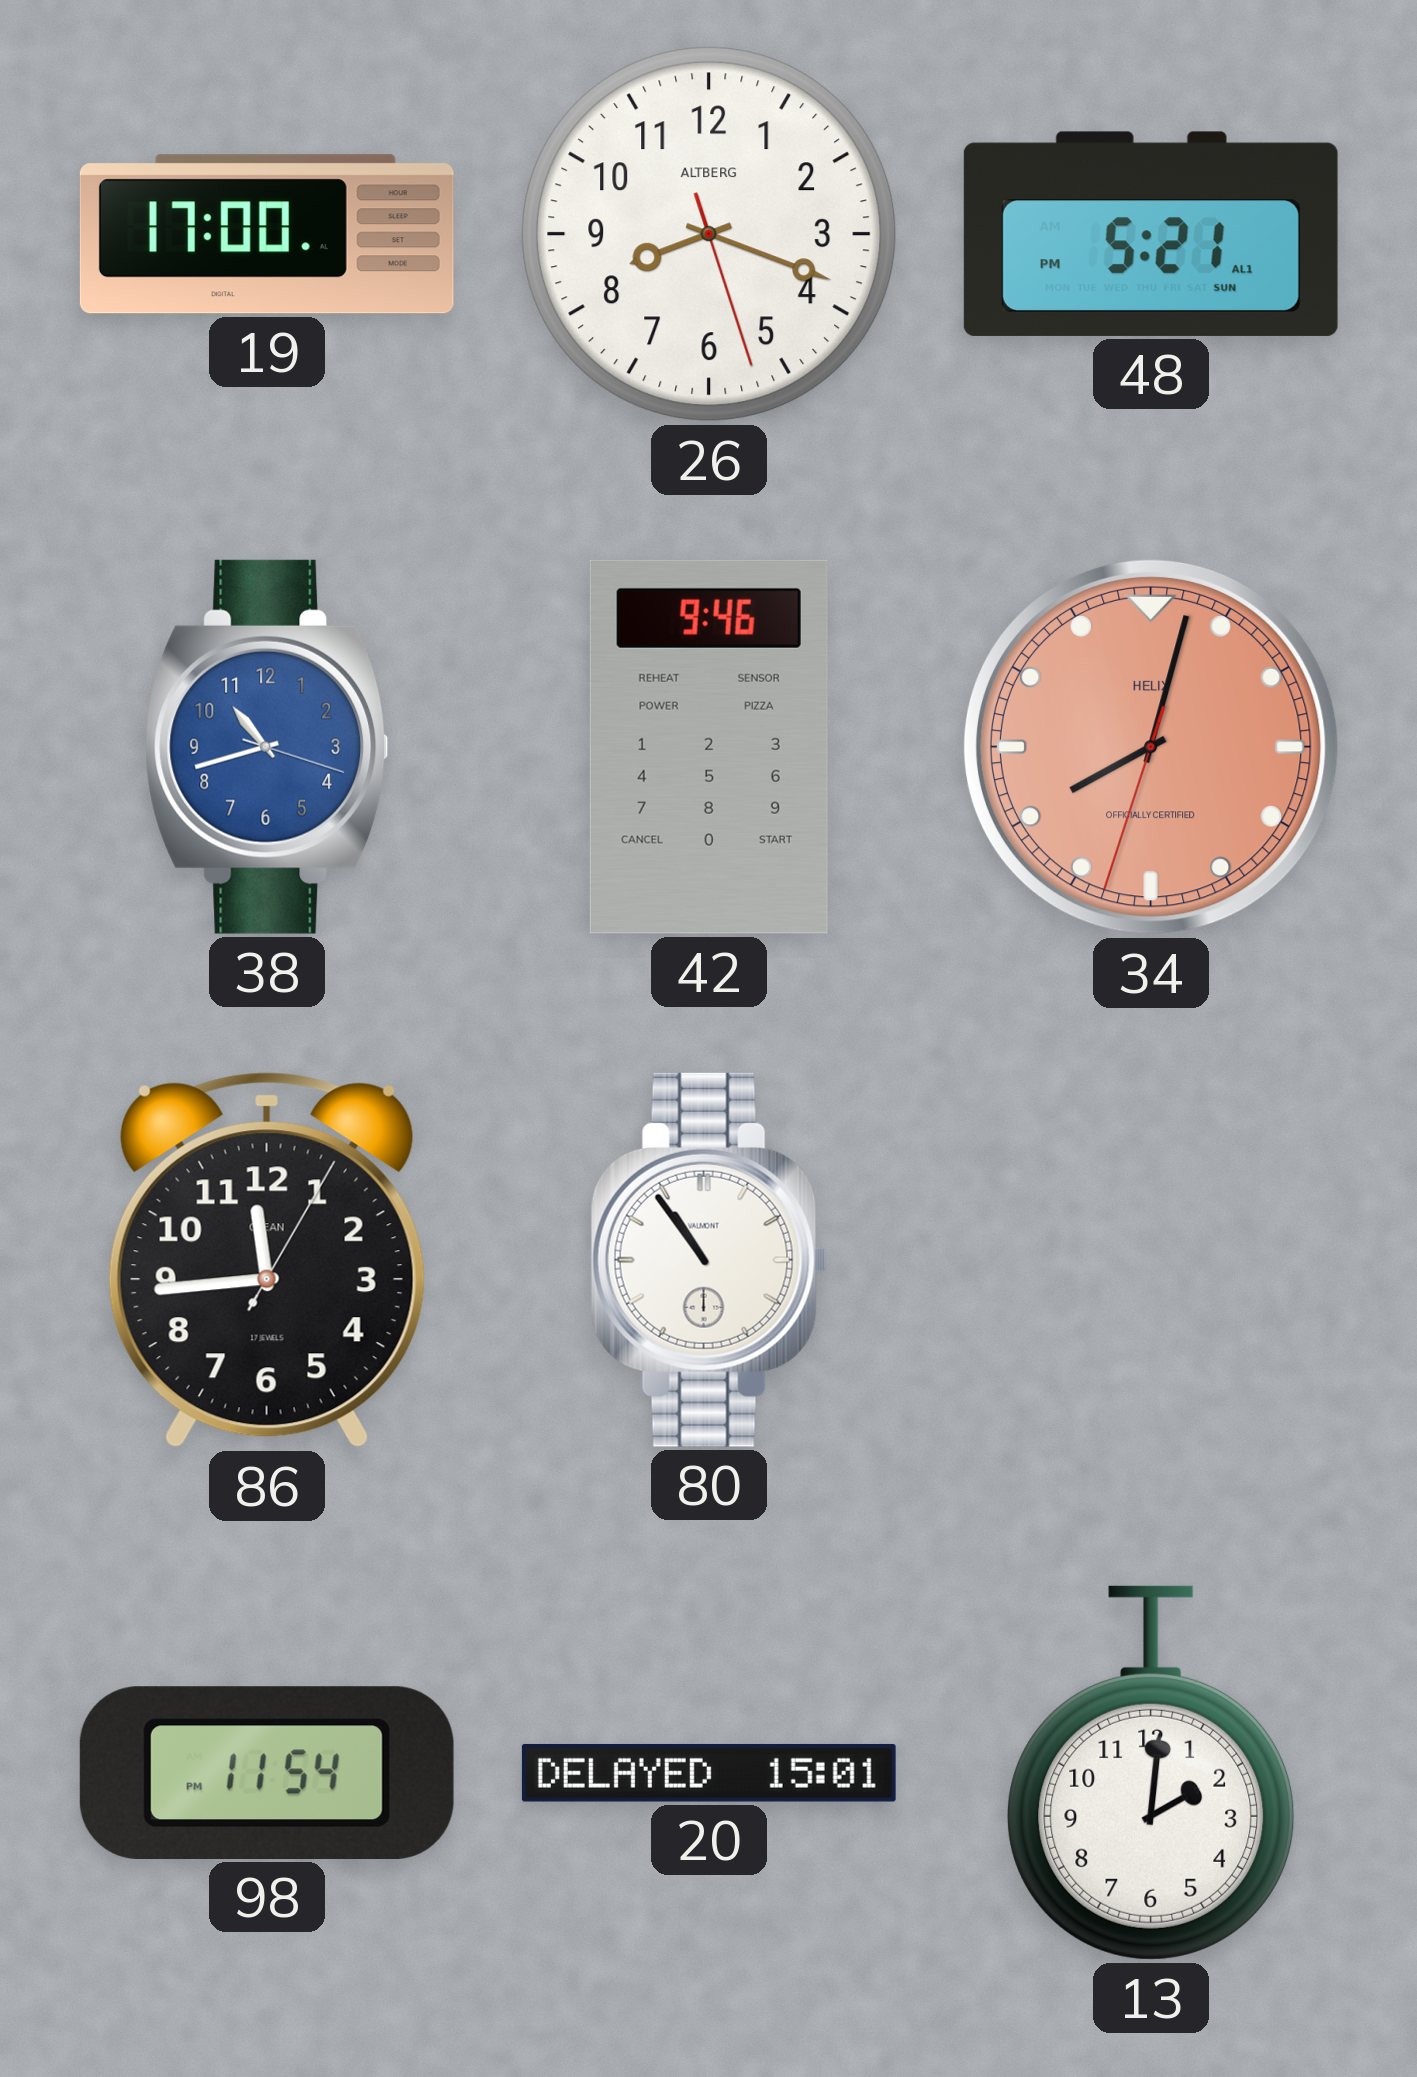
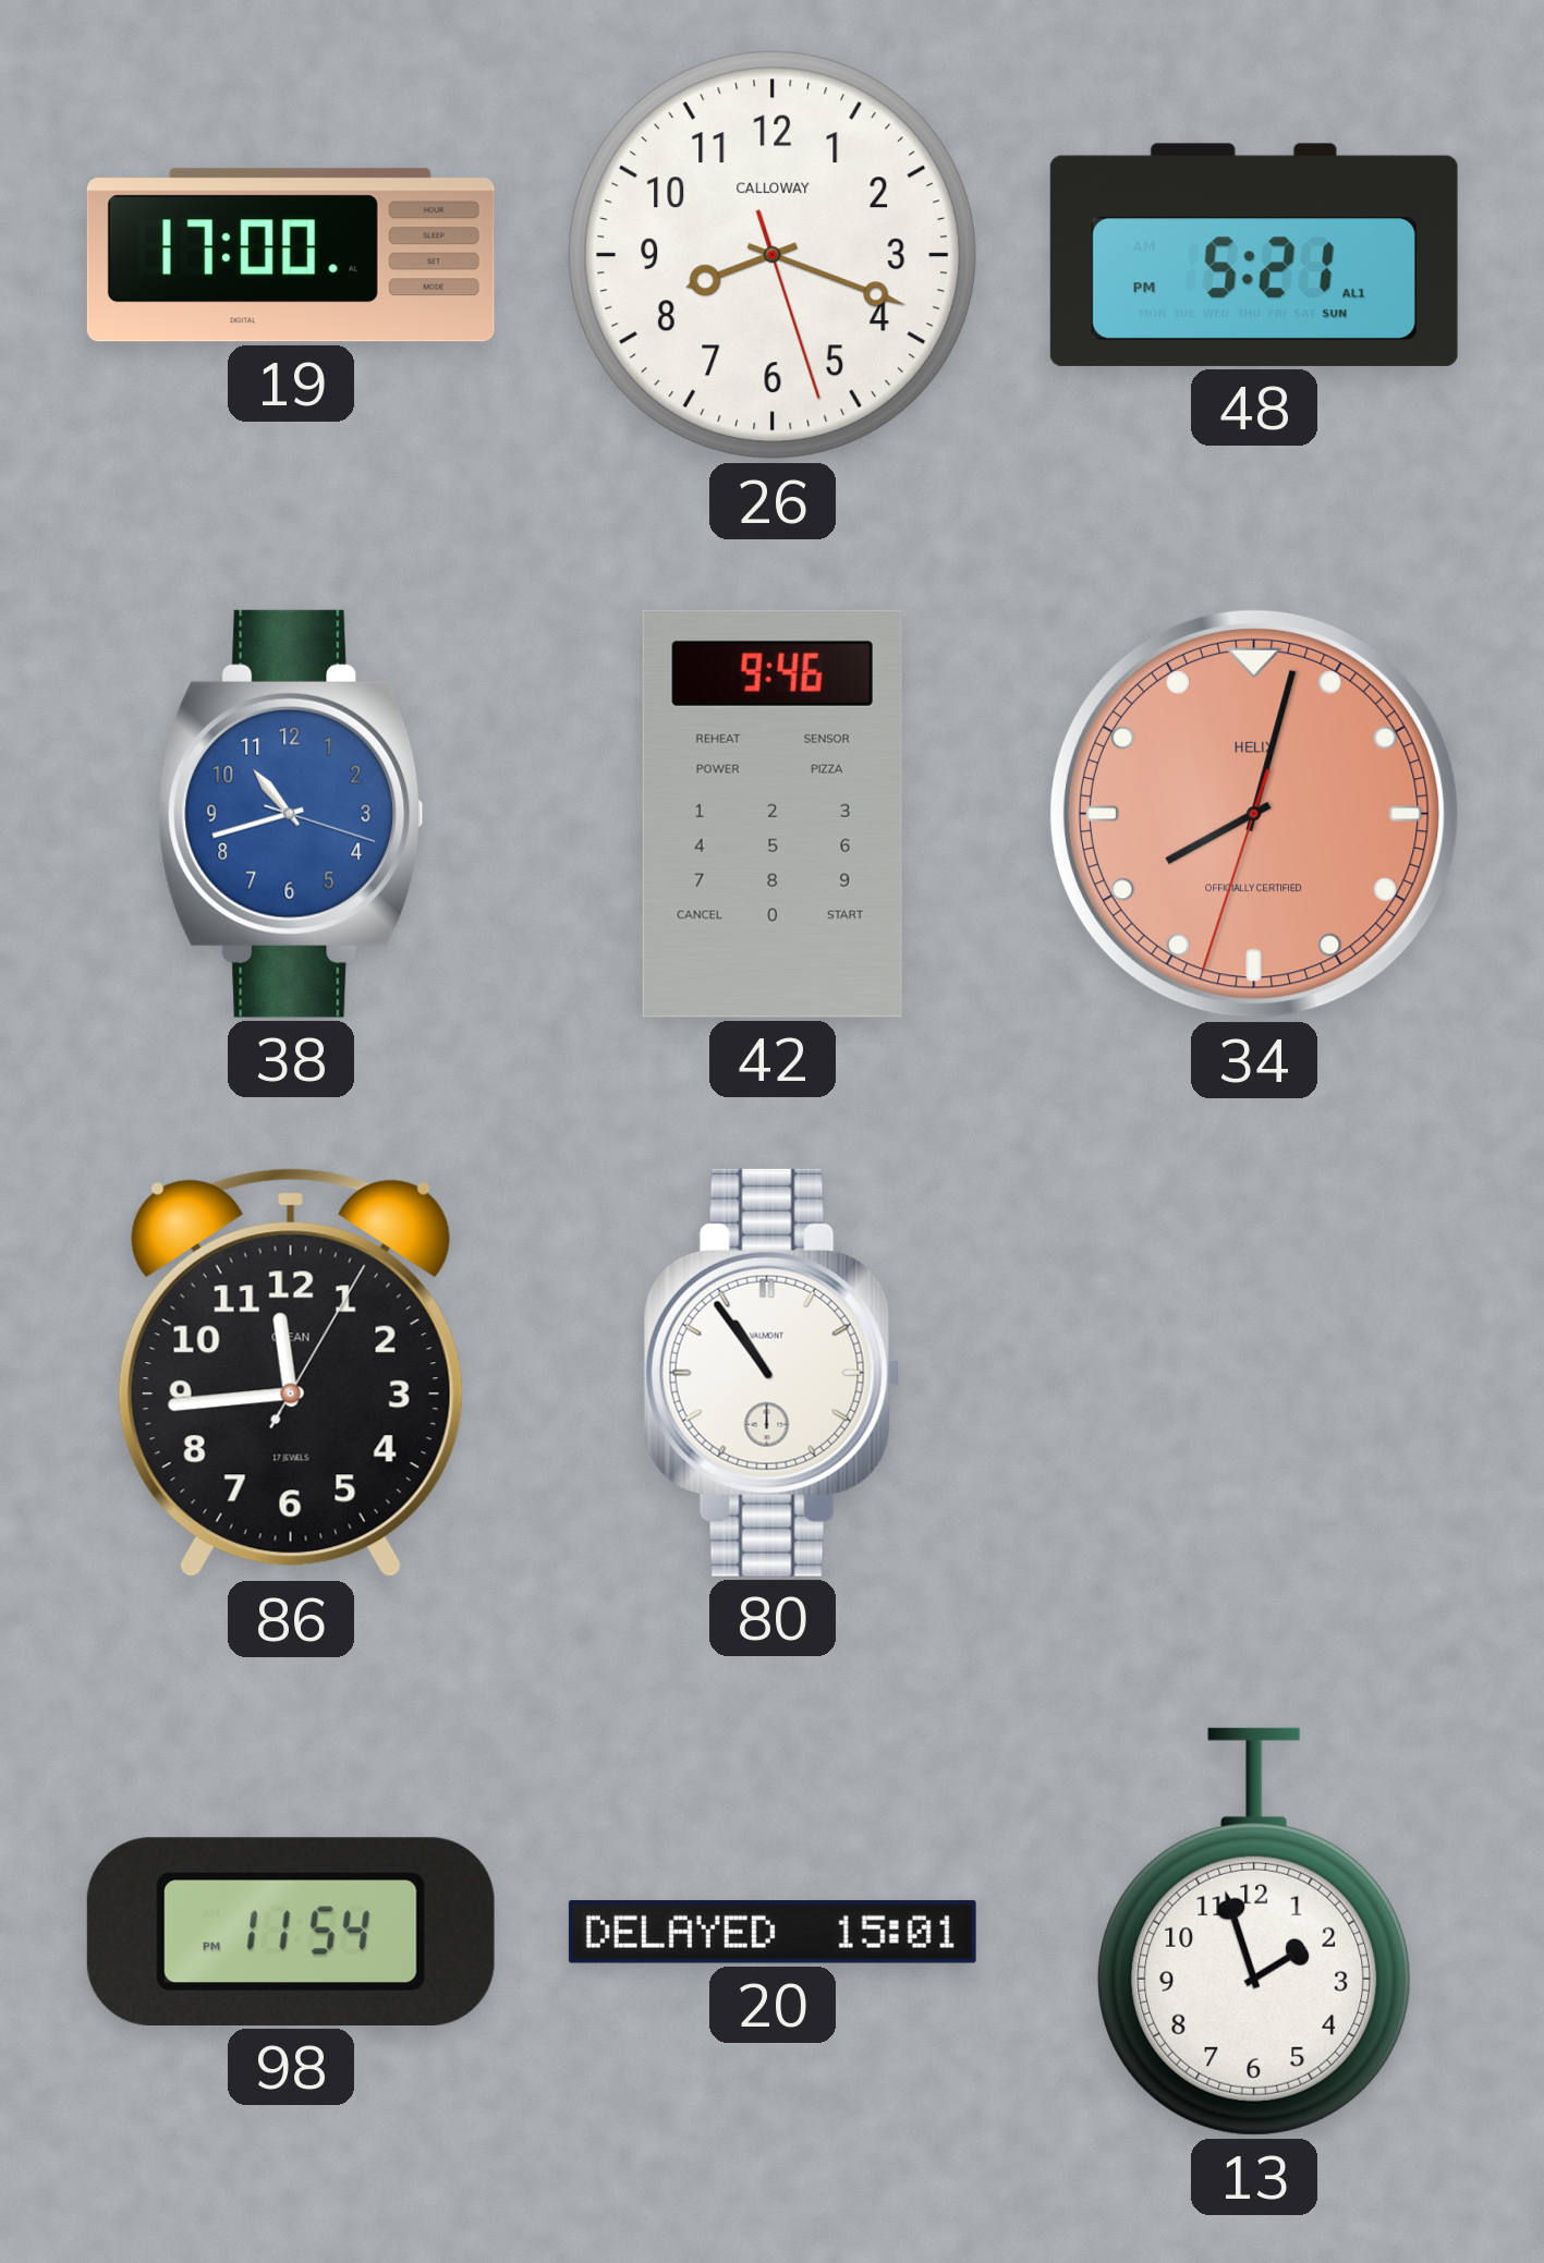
26 brand: ALTBERG -> CALLOWAY (773, 255)
13: 2:01 -> 1:57 (1254, 1932)
